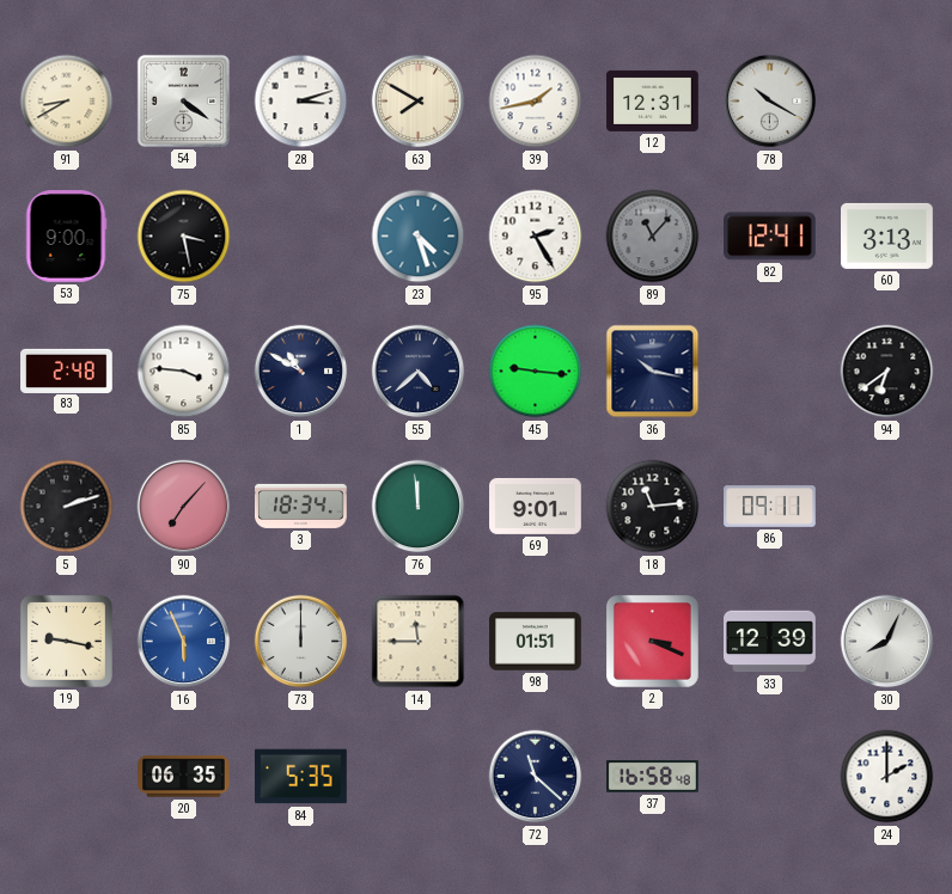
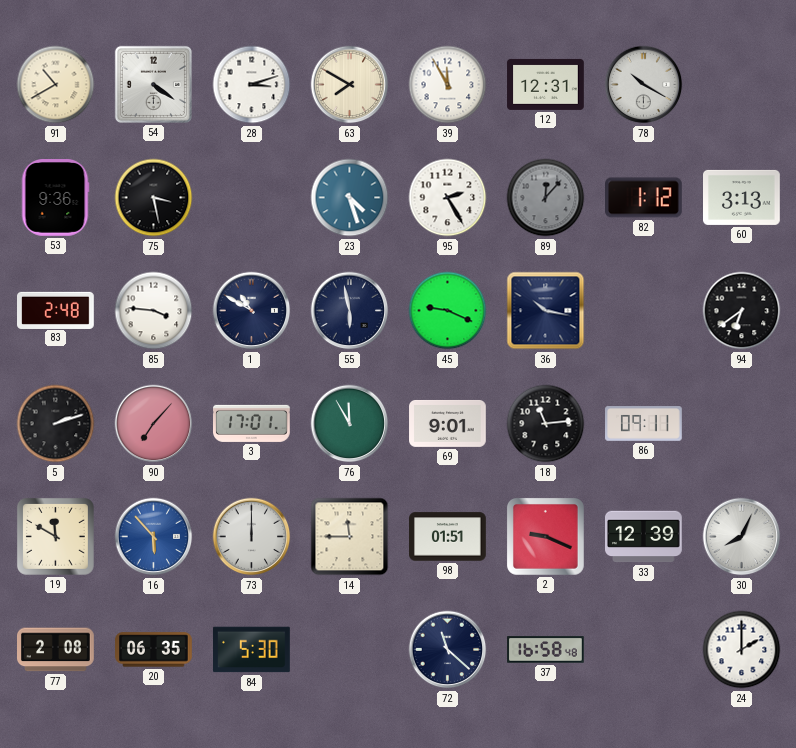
91: 8:40 -> 10:40 (56, 85)
39: 1:43 -> 11:55 (448, 85)
53: 9:00 -> 9:36 (55, 198)
89: 11:07 -> 12:07 (546, 198)
82: 12:41 -> 1:12 (644, 198)
55: 4:38 -> 5:58 (350, 311)
45: 9:16 -> 9:19 (448, 311)
3: 18:34 -> 17:01 (252, 423)
76: 11:59 -> 11:55 (350, 424)
19: 9:17 -> 11:50 (55, 536)
16: 5:56 -> 5:53 (154, 537)
2: 3:19 -> 9:19 (545, 536)
77: none -> 2:08 (56, 650)
84: 5:35 -> 5:30 (252, 650)
